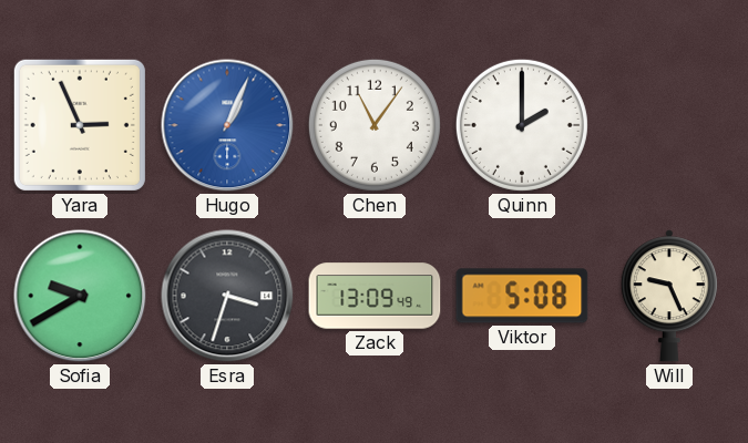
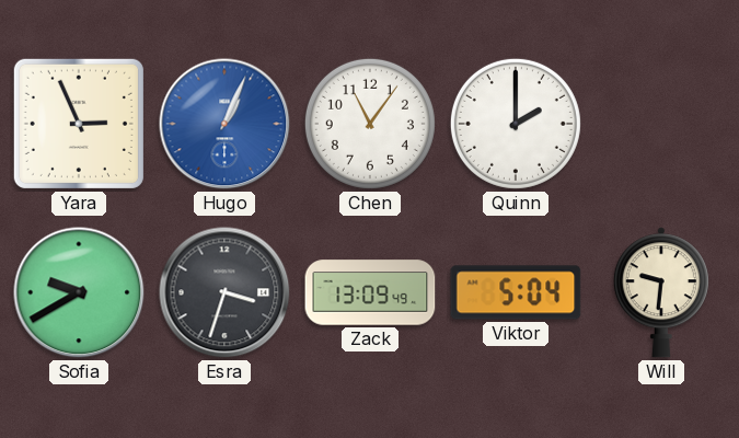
Viktor: 5:08 -> 5:04 (516, 292)
Will: 9:26 -> 9:31 (661, 292)
